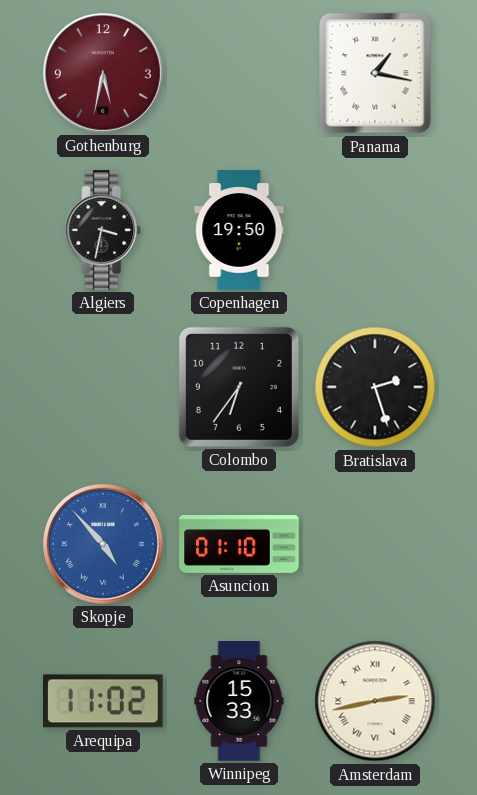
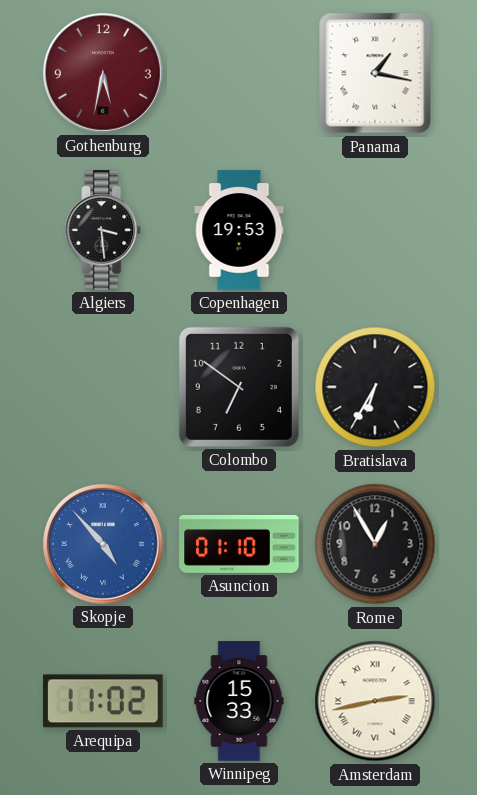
Algiers: 3:32 -> 3:29 (103, 230)
Copenhagen: 19:50 -> 19:53 (239, 230)
Colombo: 6:36 -> 6:51 (239, 387)
Bratislava: 2:27 -> 6:35 (375, 387)
Rome: none -> 12:55 (375, 544)
